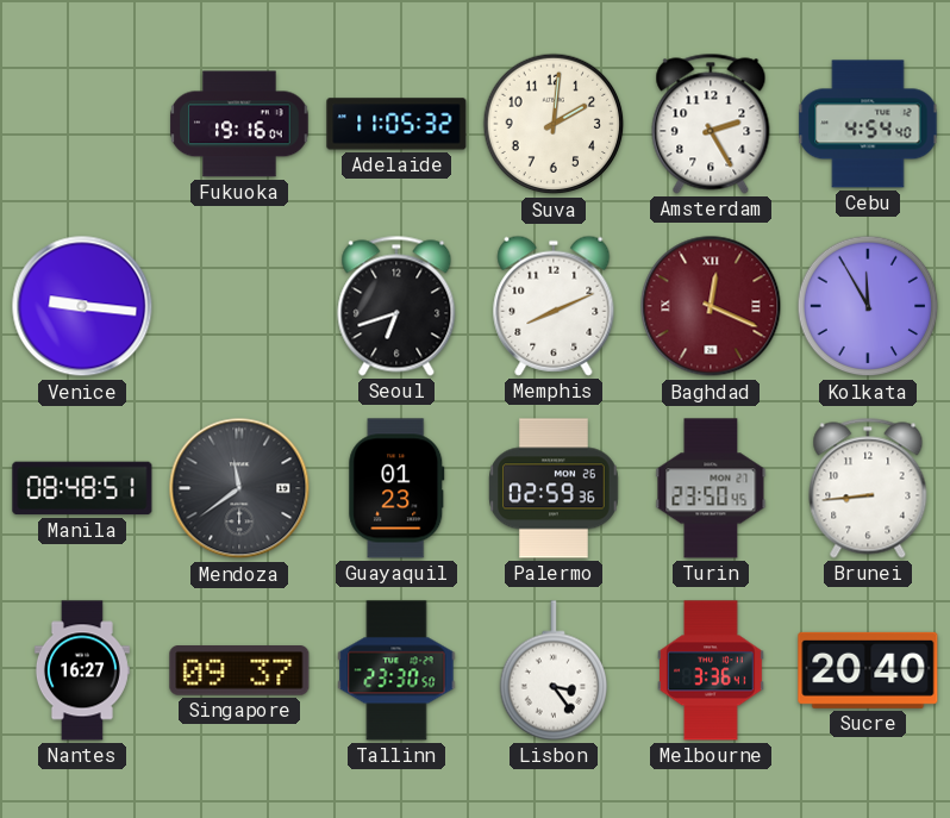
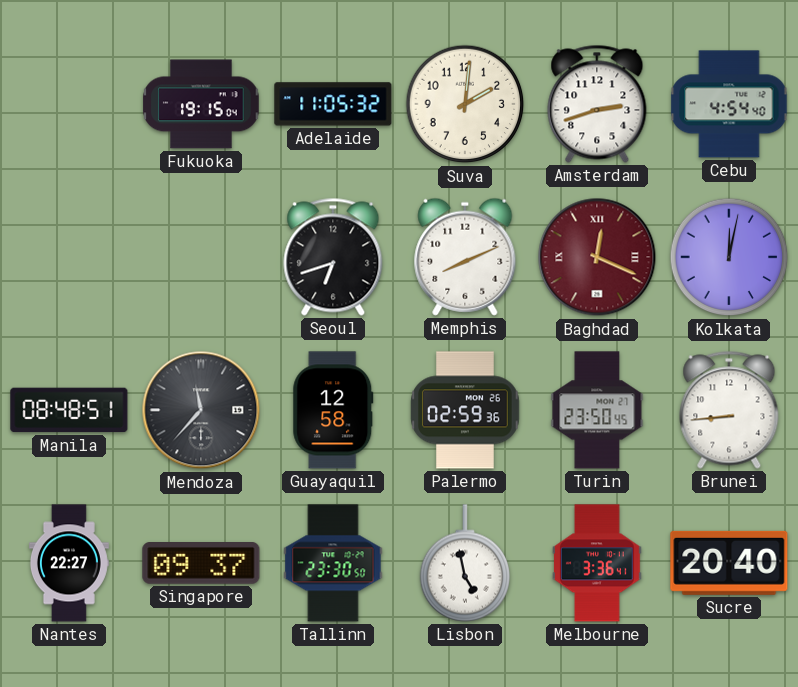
Fukuoka: 19:16 -> 19:15 (201, 104)
Amsterdam: 2:25 -> 2:42 (597, 104)
Venice: 9:16 -> none (82, 306)
Kolkata: 11:55 -> 12:02 (729, 257)
Mendoza: 11:39 -> 11:37 (201, 410)
Guayaquil: 01:23 -> 12:58 (333, 410)
Nantes: 16:27 -> 22:27 (69, 563)
Lisbon: 3:24 -> 4:58 (465, 563)
